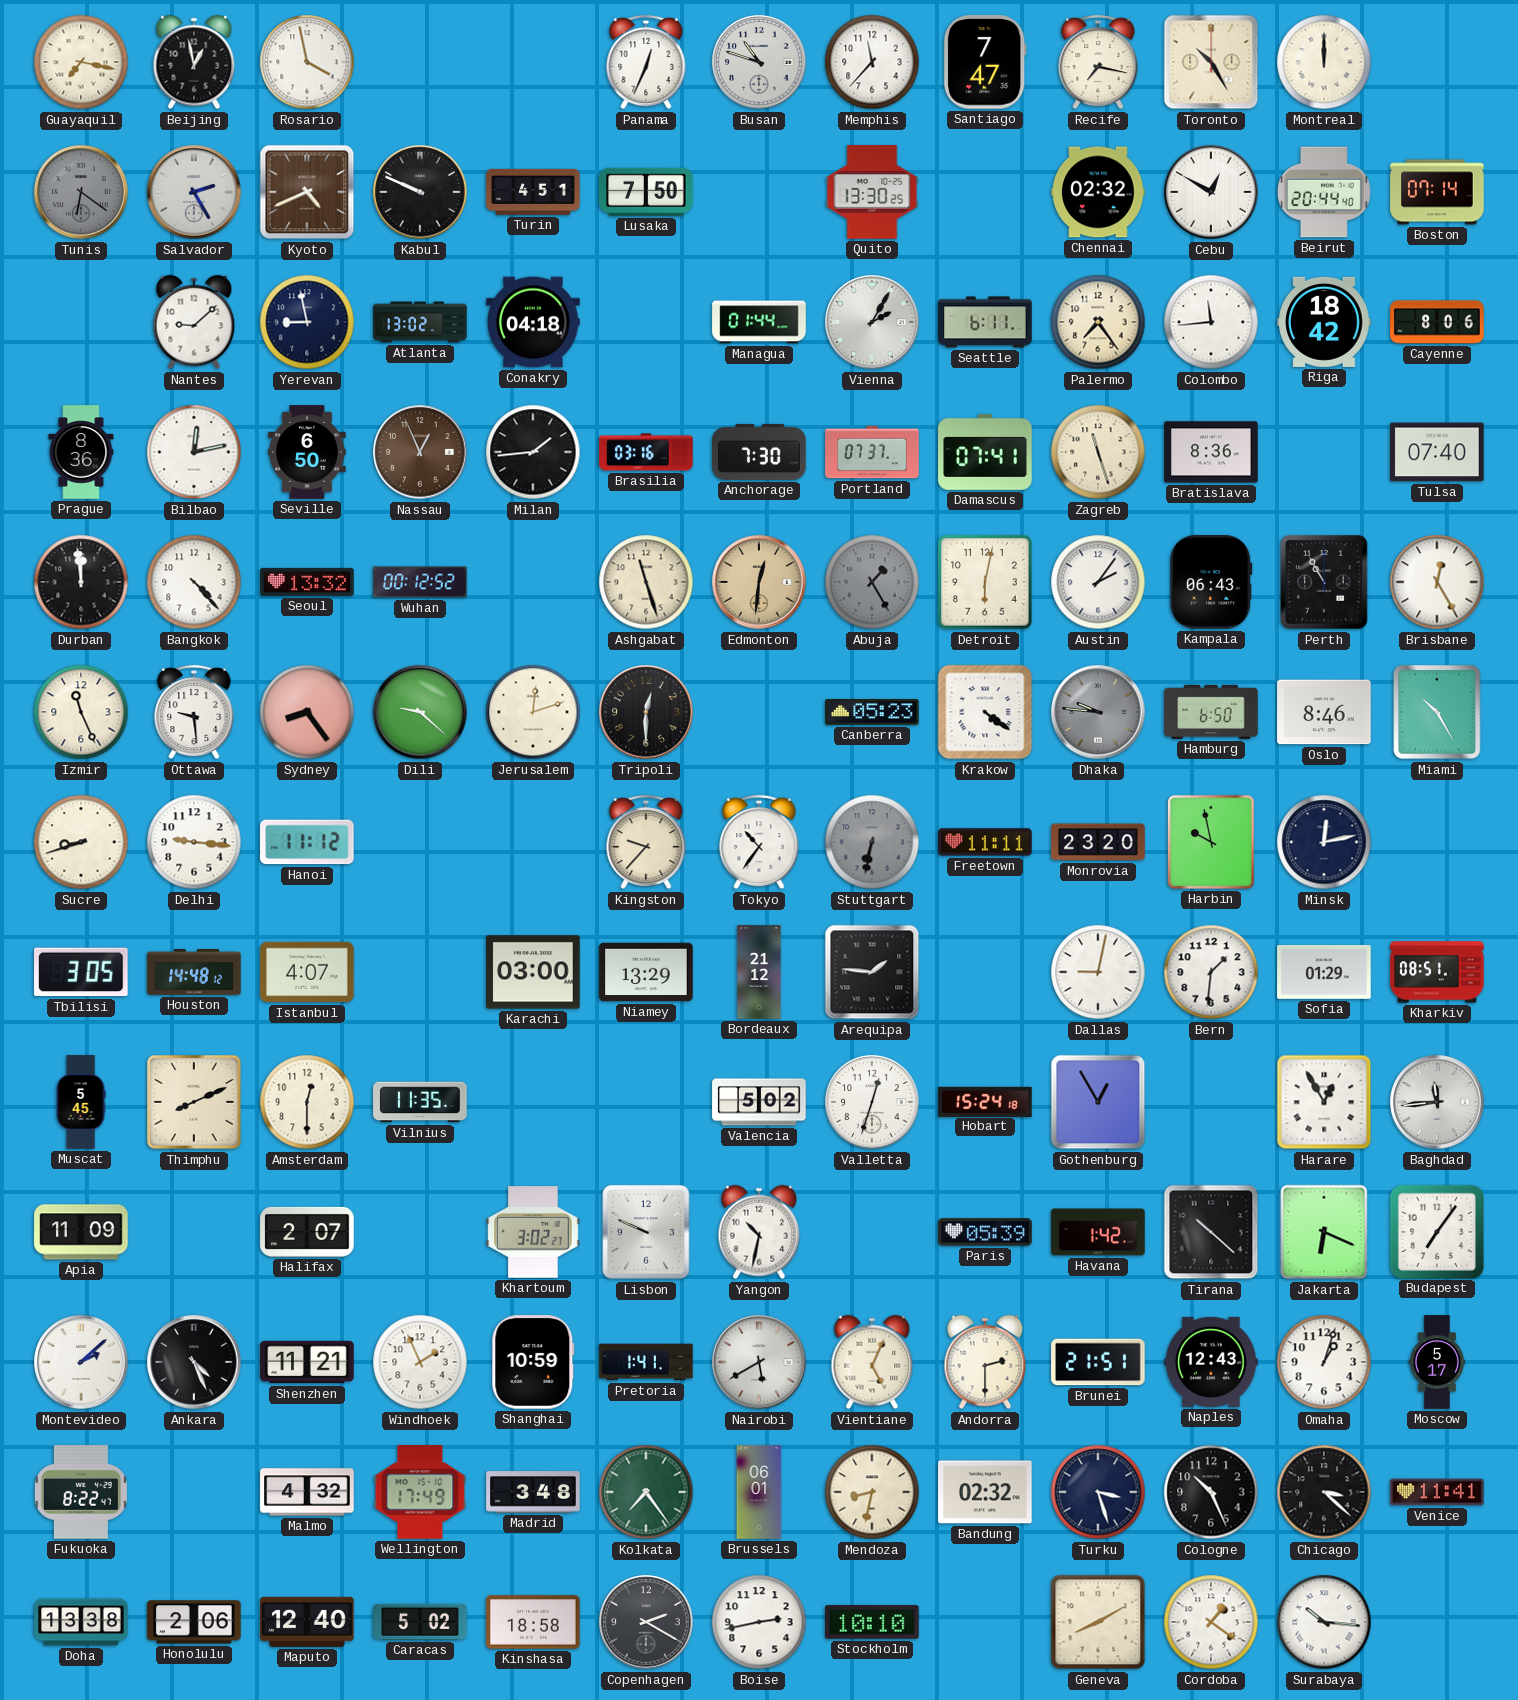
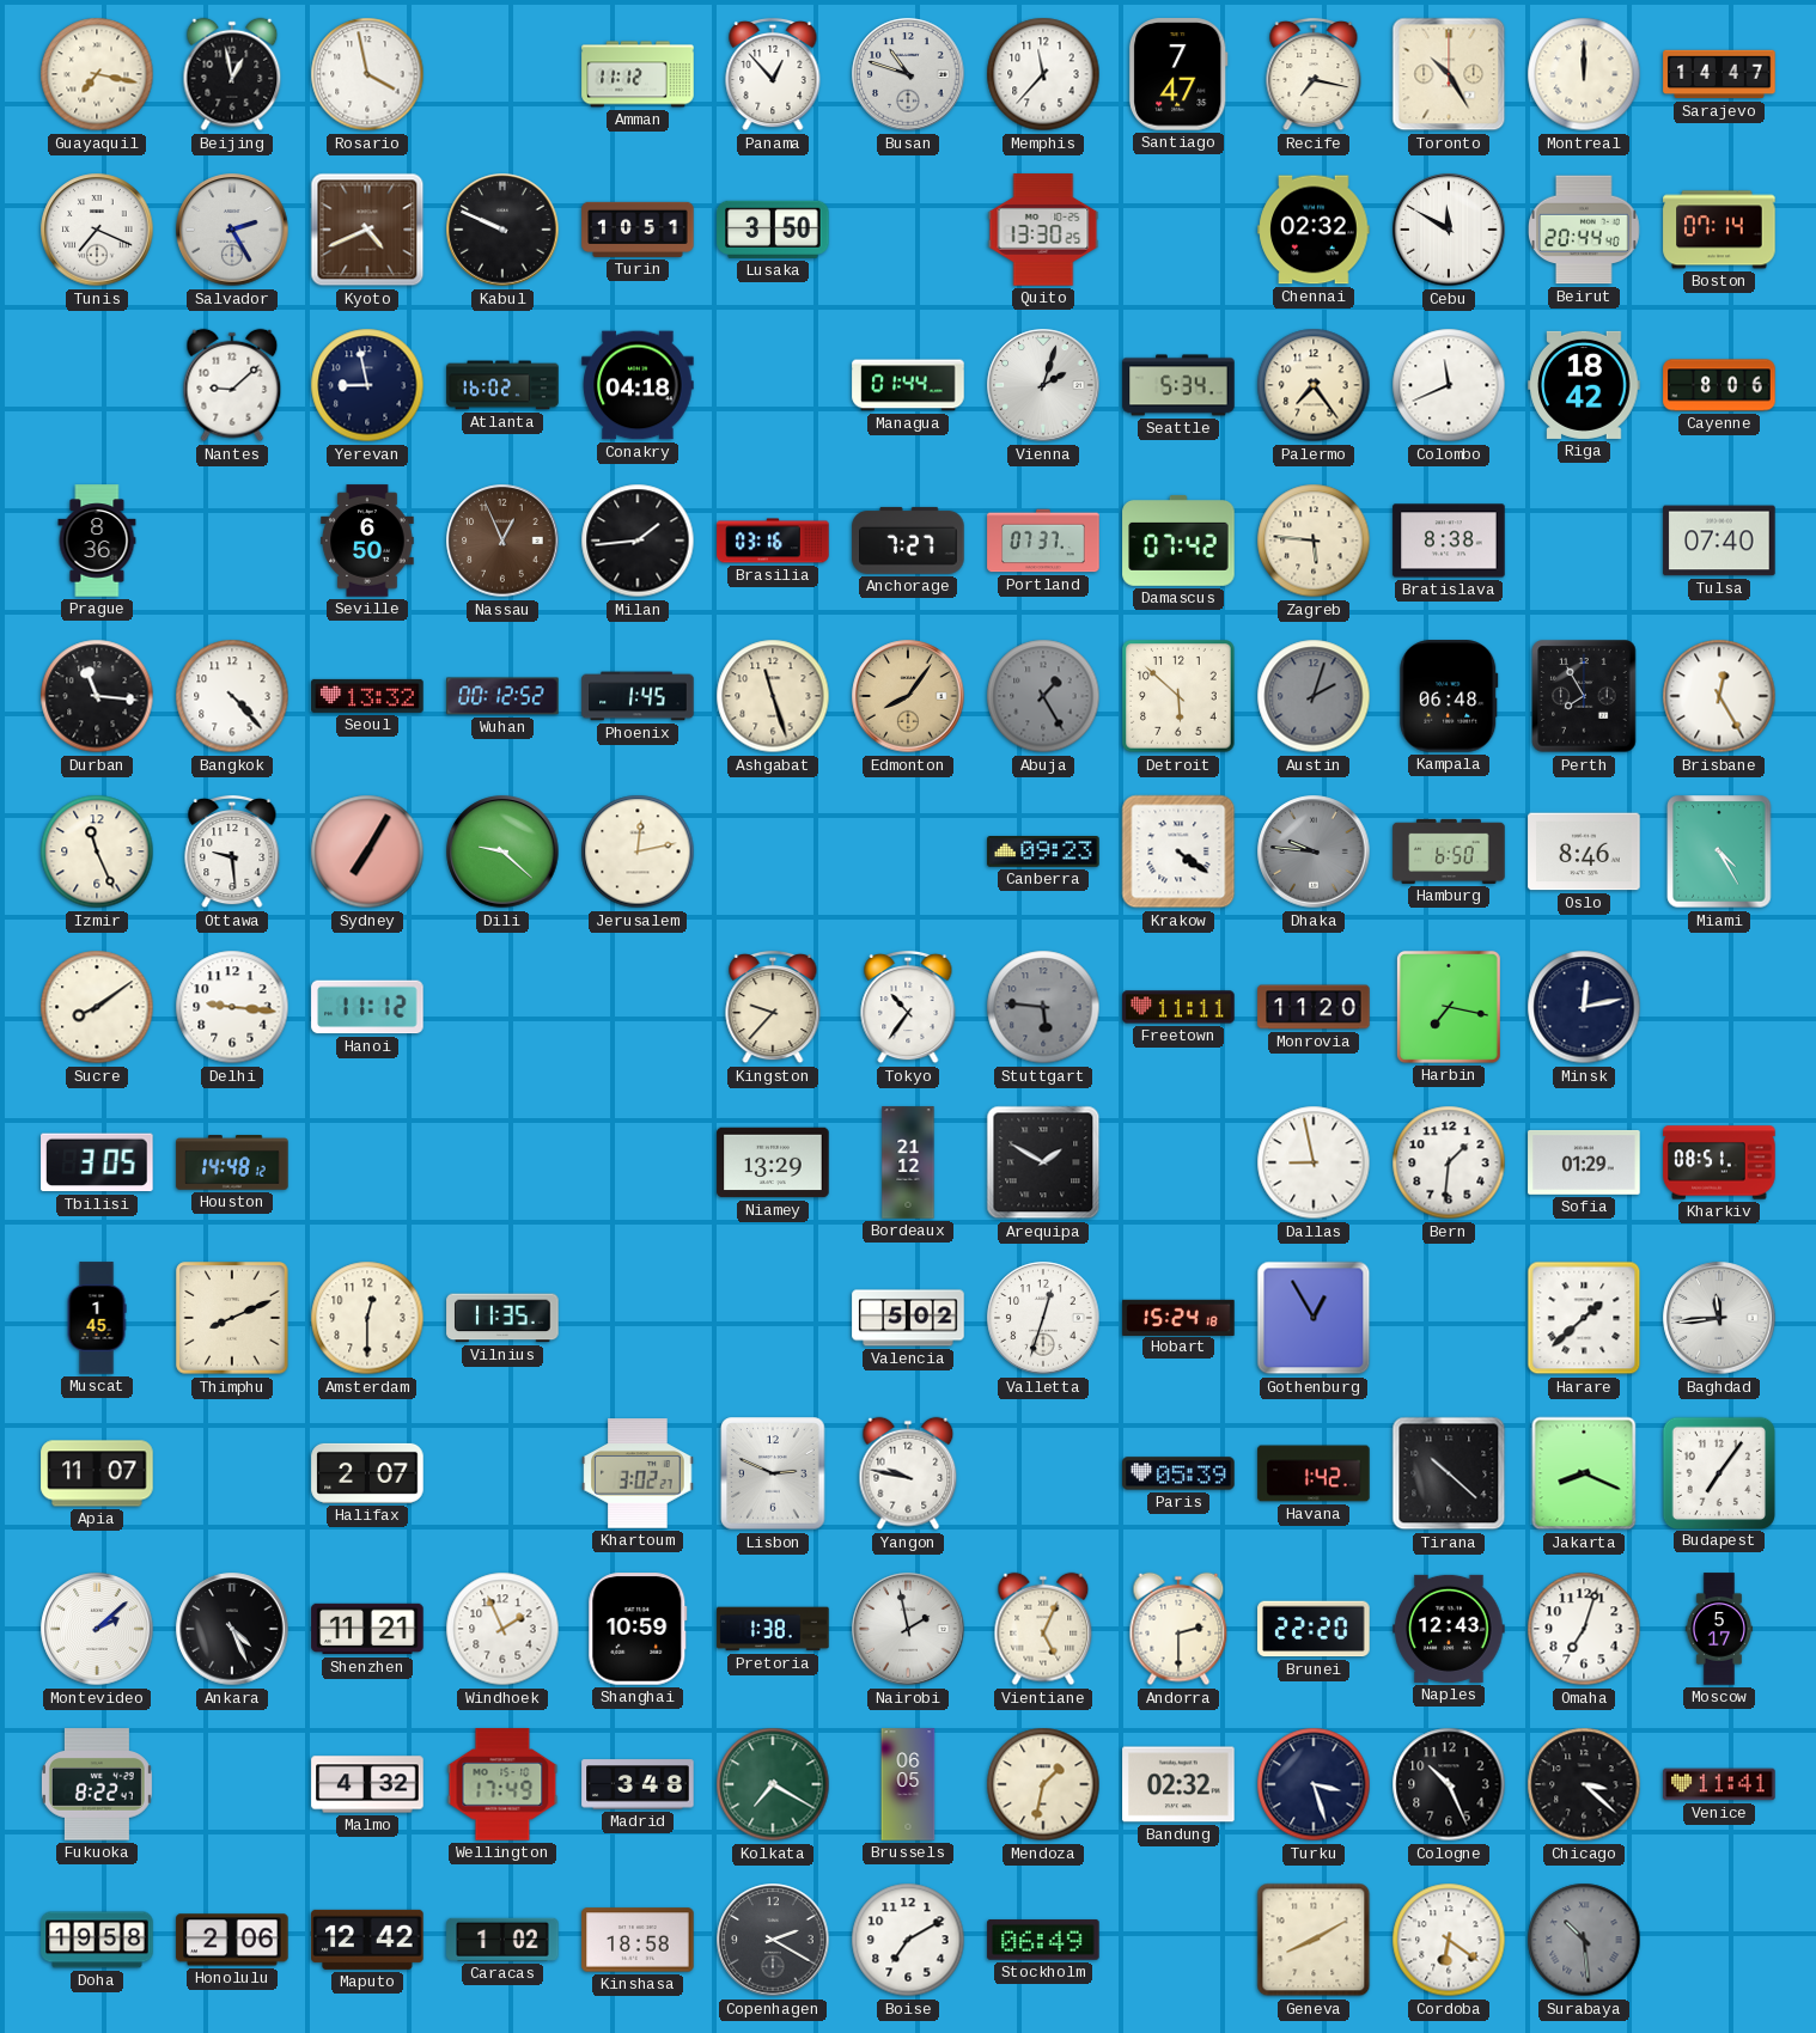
Amman: none -> 11:12 (638, 74)
Panama: 12:34 -> 12:53 (773, 74)
Sarajevo: none -> 14:47 (1719, 74)
Tunis: 6:21 -> 7:19 (97, 230)
Tunis dial: grey -> white (97, 230)
Turin: 4:51 -> 10:51 (638, 230)
Lusaka: 7:50 -> 3:50 (773, 230)
Cebu: 12:50 -> 11:50 (1449, 230)
Atlanta: 13:02 -> 16:02 (502, 385)
Vienna: 2:05 -> 2:03 (1043, 385)
Seattle: 6:11 -> 5:34 (1178, 385)
Colombo: 11:44 -> 11:41 (1449, 385)
Bilbao: 12:13 -> none (194, 452)
Anchorage: 7:30 -> 7:27 (908, 541)
Damascus: 07:41 -> 07:42 (1178, 541)
Zagreb: 11:27 -> 5:46 (1314, 541)
Bratislava: 8:36 -> 8:38 (1449, 541)
Durban: 11:59 -> 11:16 (97, 696)
Phoenix: none -> 1:45 (638, 696)
Edmonton: 12:31 -> 8:06 (908, 696)
Detroit: 6:02 -> 5:52 (1178, 696)
Austin: 2:06 -> 2:03 (1314, 696)
Austin dial: white -> grey (1314, 696)
Kampala: 06:43 -> 06:48 (1449, 696)
Perth: 10:55 -> 7:55 (1584, 696)
Sydney: 8:24 -> 7:05 (367, 851)
Jerusalem: 12:12 -> 12:13 (638, 851)
Tripoli: 12:30 -> none (646, 712)
Canberra: 05:23 -> 09:23 (1043, 853)
Miami: 10:25 -> 4:25 (1719, 851)
Sucre: 8:42 -> 8:09 (97, 1007)
Stuttgart: 6:32 -> 5:46 (1043, 1007)
Monrovia: 23:20 -> 11:20 (1314, 1007)
Harbin: 9:58 -> 7:17 (1449, 1007)
Istanbul: 4:07 -> none (307, 972)
Karachi: 03:00 -> none (533, 972)
Arequipa: 1:46 -> 1:50 (1043, 1162)
Dallas: 9:02 -> 8:58 (1314, 1162)
Muscat: 5:45 -> 1:45 (97, 1318)
Harare: 12:55 -> 1:38 (1584, 1318)
Apia: 11:09 -> 11:07 (97, 1473)
Lisbon: 9:49 -> 2:49 (773, 1473)
Yangon: 10:32 -> 9:47 (908, 1473)
Jakarta: 6:19 -> 8:19 (1584, 1473)
Pretoria: 1:41 -> 1:38 (773, 1629)
Nairobi: 5:40 -> 1:58 (908, 1629)
Brunei: 21:51 -> 22:20 (1314, 1629)
Omaha: 1:03 -> 7:03 (1584, 1629)
Kolkata: 7:24 -> 7:20 (773, 1784)
Brussels: 06:01 -> 06:05 (908, 1784)
Mendoza: 8:32 -> 1:32 (1043, 1784)
Doha: 13:38 -> 19:58 (97, 1940)
Maputo: 12:40 -> 12:42 (367, 1940)
Caracas: 5:02 -> 1:02 (502, 1940)
Boise: 2:43 -> 7:10 (908, 1940)
Stockholm: 10:10 -> 06:49 (1043, 1940)
Cordoba: 1:21 -> 6:21 (1449, 1940)
Surabaya: 10:16 -> 10:29 (1584, 1940)
Surabaya dial: white -> grey (1584, 1940)
